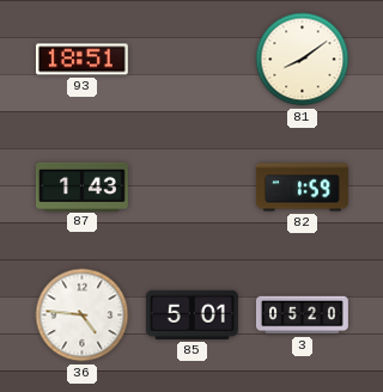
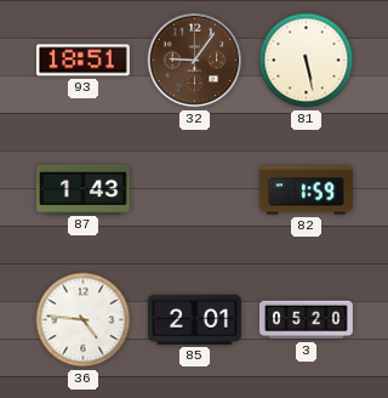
32: none -> 9:06 (195, 61)
81: 8:09 -> 5:28 (307, 61)
85: 5:01 -> 2:01 (194, 319)
